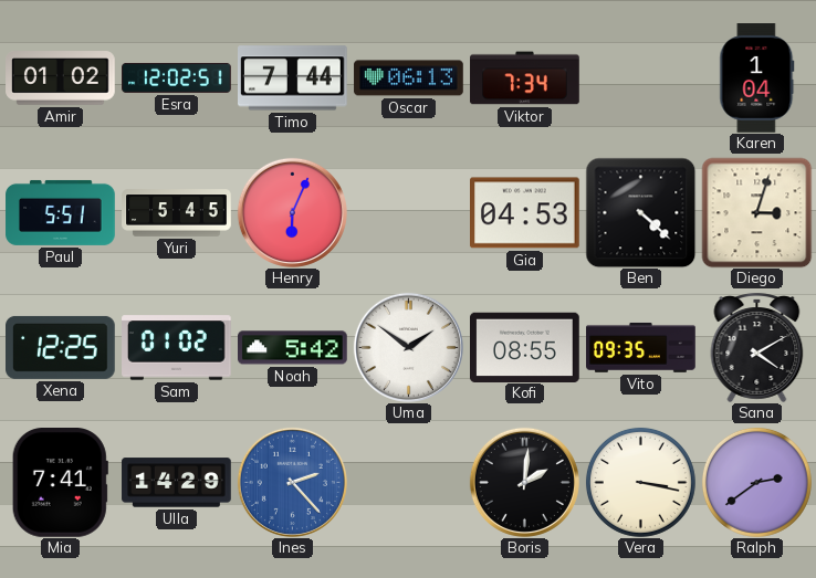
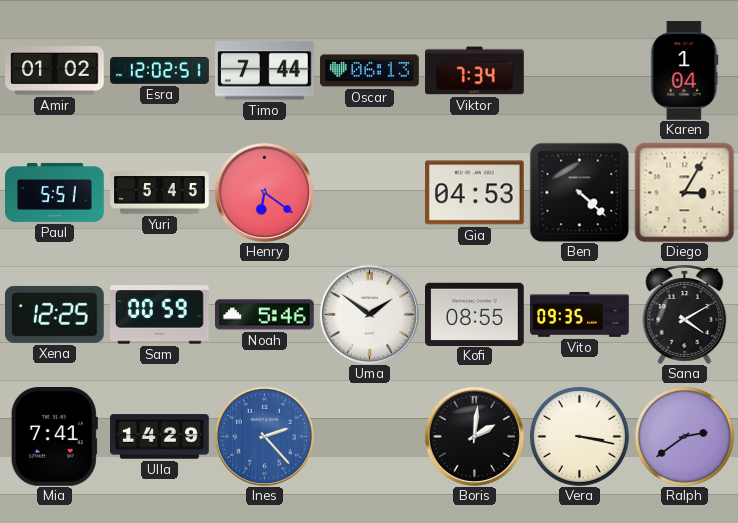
Henry: 6:04 -> 6:21 (264, 192)
Diego: 3:03 -> 3:05 (684, 192)
Sam: 01:02 -> 00:59 (160, 315)
Noah: 5:42 -> 5:46 (265, 315)
